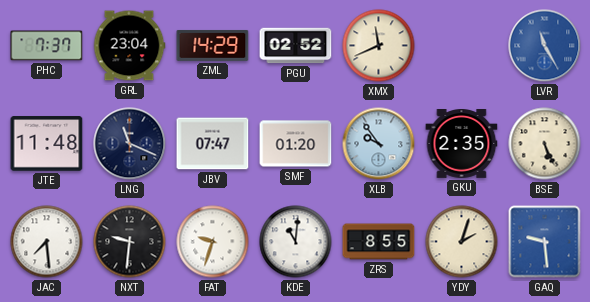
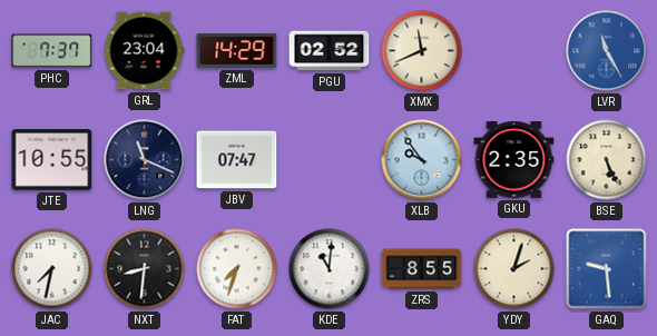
JTE: 11:48 -> 10:55 (52, 160)
SMF: 01:20 -> none (296, 144)
JAC: 7:29 -> 7:32 (52, 269)
NXT: 9:31 -> 8:31 (145, 269)
FAT: 9:33 -> 7:33 (237, 269)
